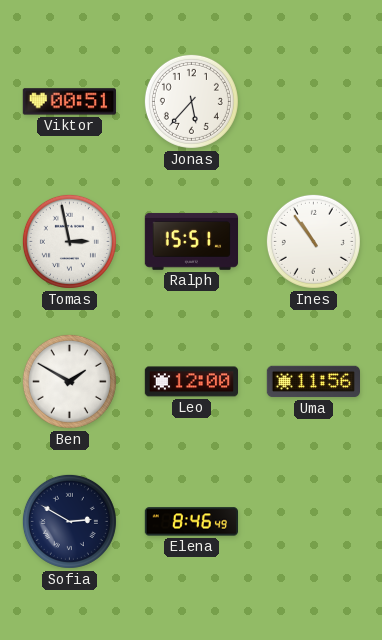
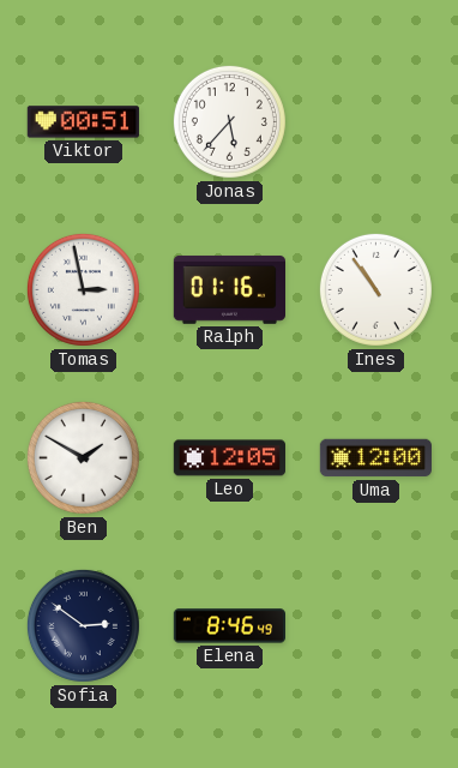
Ralph: 15:51 -> 01:16 (229, 289)
Leo: 12:00 -> 12:05 (229, 458)
Uma: 11:56 -> 12:00 (375, 458)
Sofia: 2:50 -> 2:51 (83, 625)
